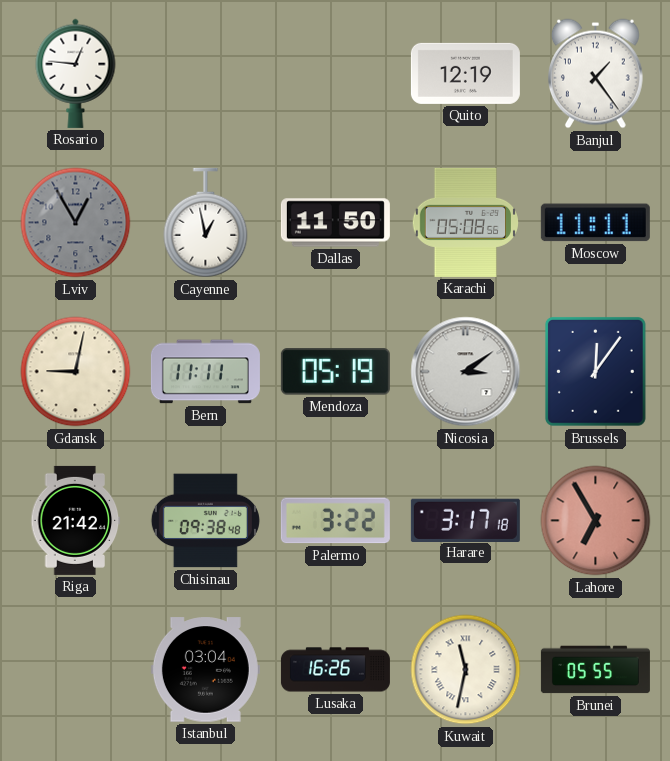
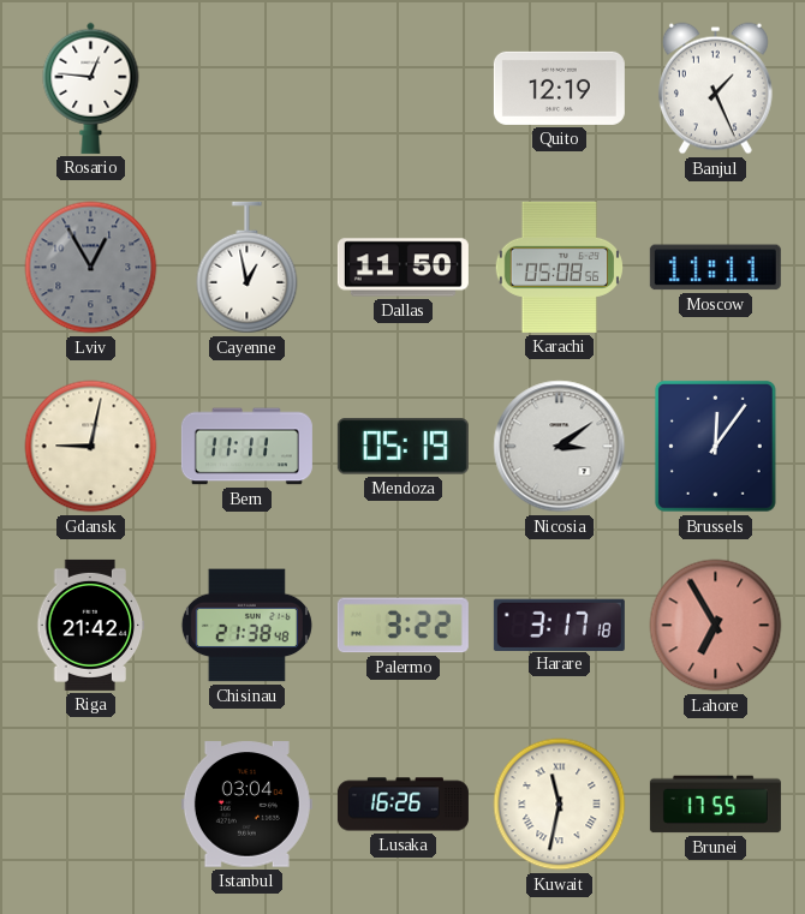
Banjul: 1:24 -> 1:26 (715, 89)
Chisinau: 09:38 -> 21:38 (246, 626)
Brunei: 05:55 -> 17:55 (715, 805)
